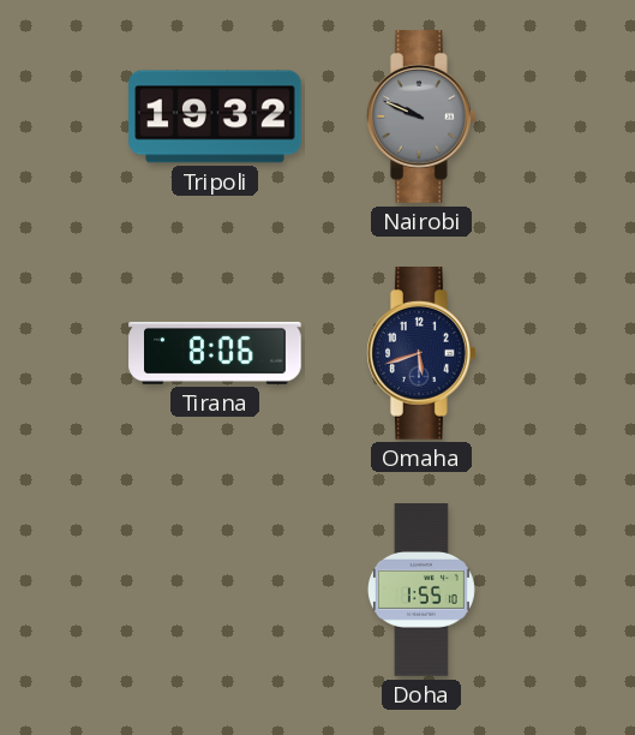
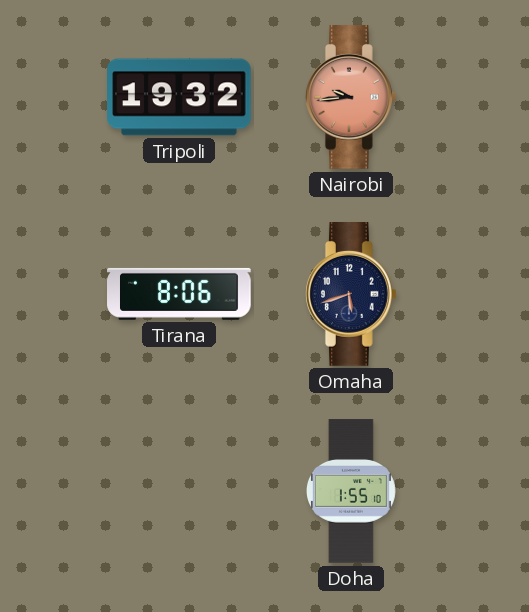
Nairobi: 9:49 -> 9:44 (352, 97)
Nairobi dial: grey -> salmon (352, 97)
